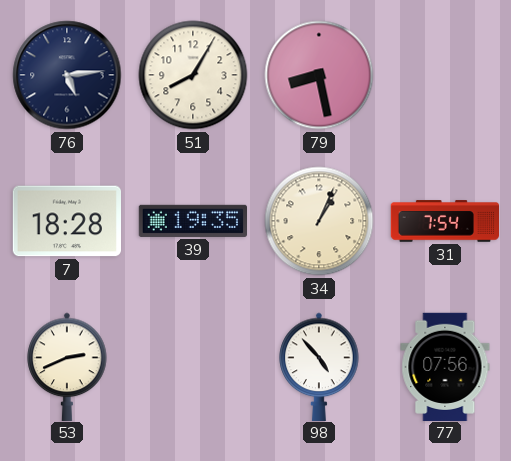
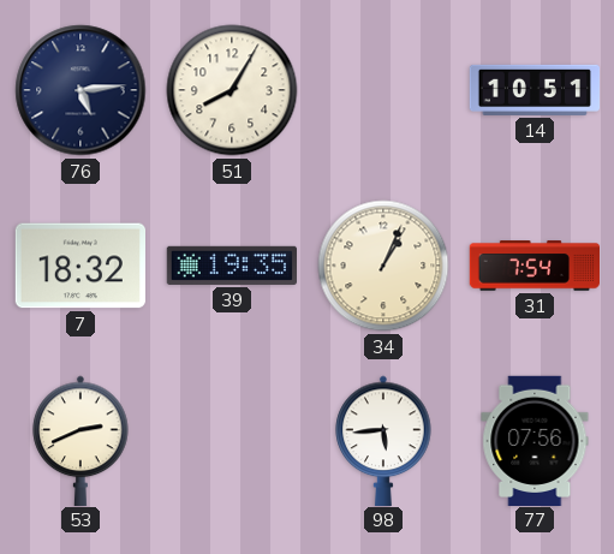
79: 8:28 -> none (319, 75)
14: none -> 10:51 (535, 90)
7: 18:28 -> 18:32 (79, 266)
98: 4:53 -> 5:44 (383, 440)
